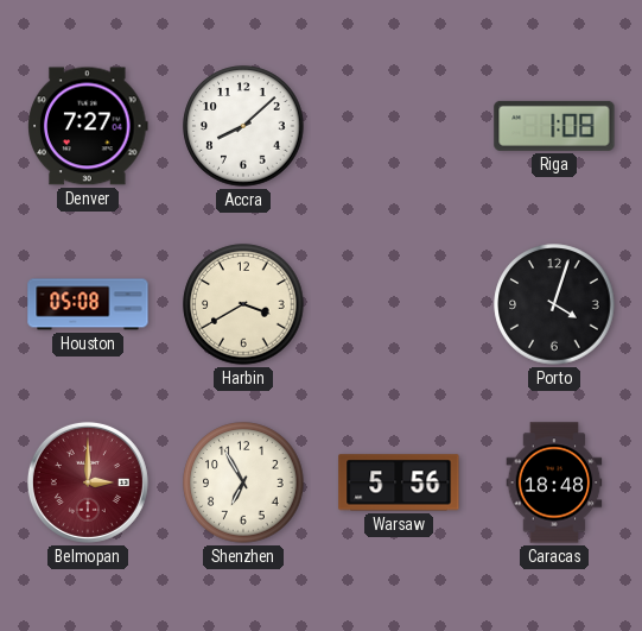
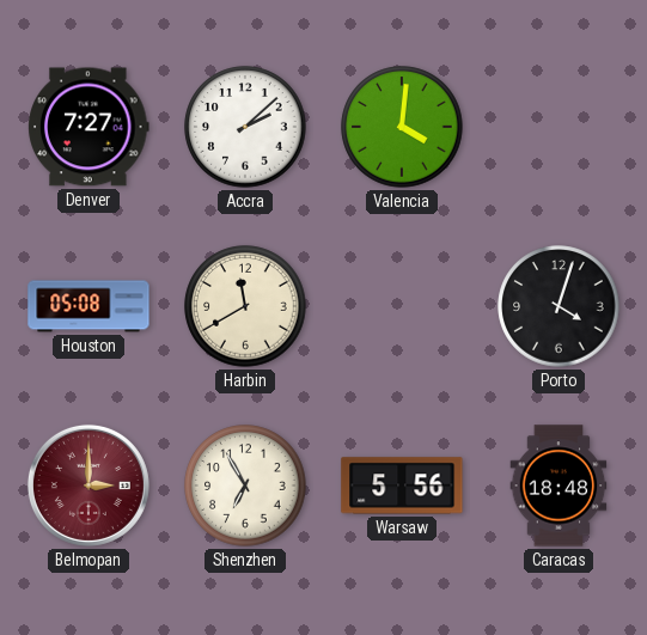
Accra: 8:08 -> 2:08 (245, 127)
Valencia: none -> 4:01 (402, 127)
Riga: 1:08 -> none (554, 126)
Harbin: 3:40 -> 11:40 (245, 306)
